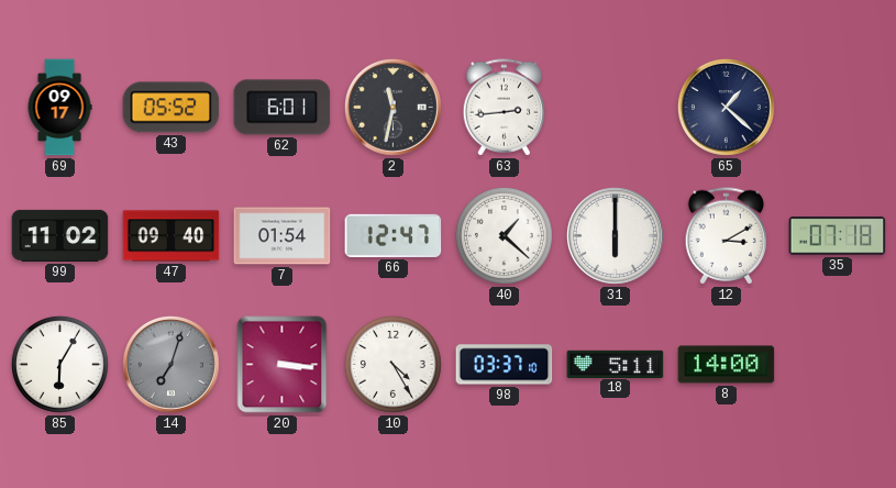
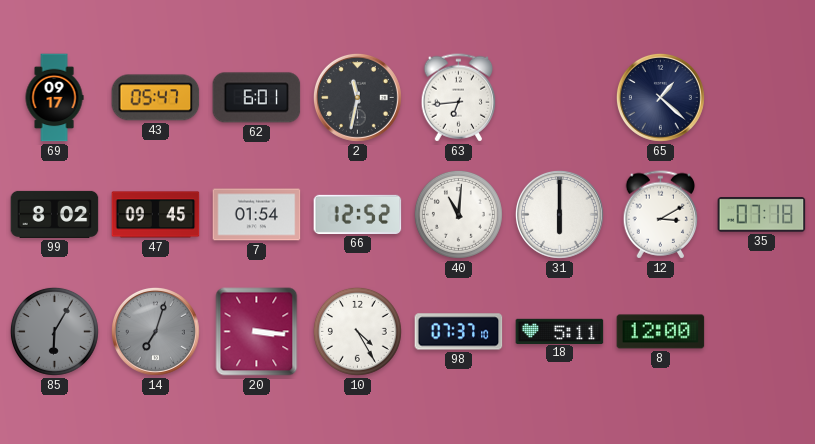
43: 05:52 -> 05:47 (156, 98)
63: 2:44 -> 6:44 (459, 98)
99: 11:02 -> 8:02 (55, 214)
47: 09:40 -> 09:45 (156, 215)
66: 12:47 -> 12:52 (358, 214)
40: 1:22 -> 11:01 (458, 214)
85 dial: white -> grey (54, 331)
98: 03:37 -> 07:37 (459, 332)
8: 14:00 -> 12:00 (661, 332)
